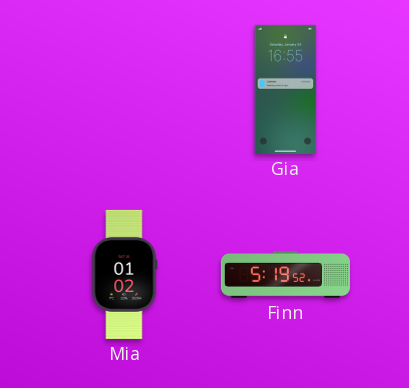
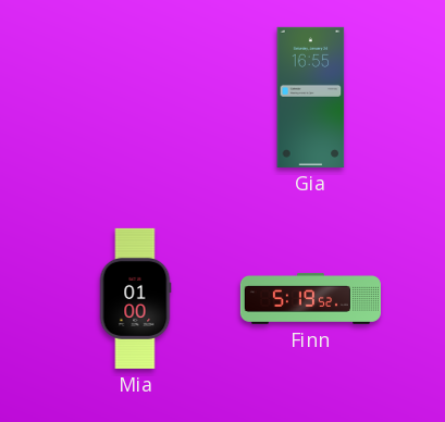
Mia: 01:02 -> 01:00 (135, 298)
